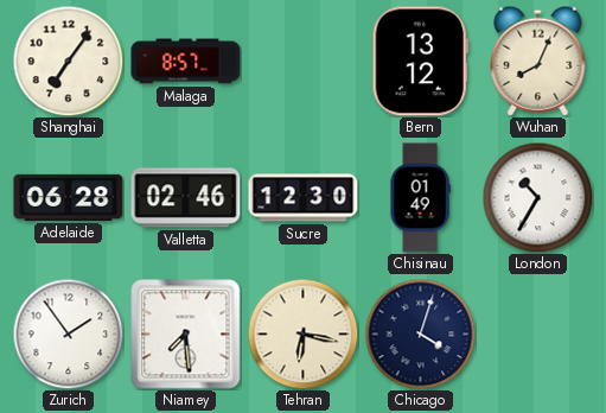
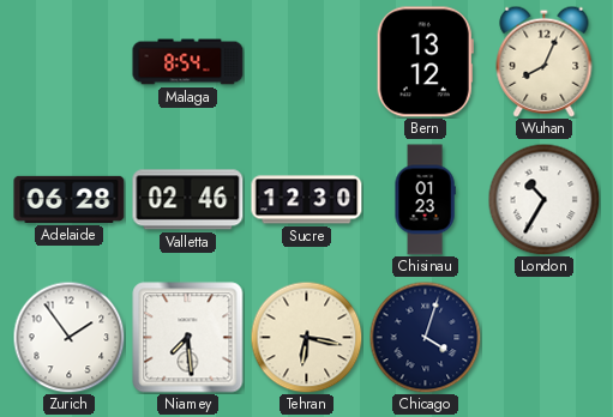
Shanghai: 7:06 -> none (68, 61)
Malaga: 8:57 -> 8:54 (188, 62)
Chisinau: 01:49 -> 01:23 (425, 200)
